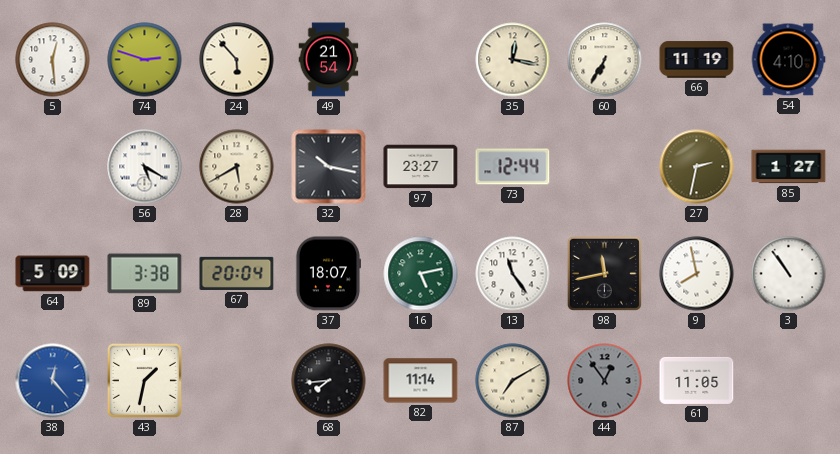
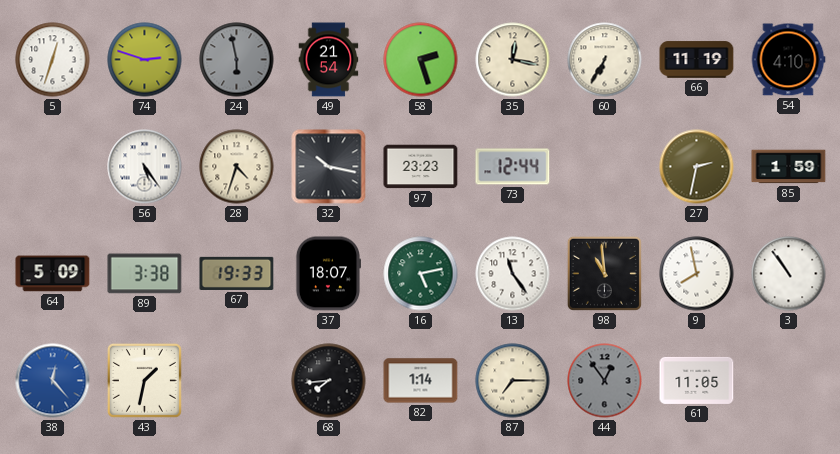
5: 12:29 -> 12:33 (53, 60)
24: 5:53 -> 5:58 (237, 60)
24 dial: cream -> grey (237, 60)
58: none -> 2:27 (421, 60)
56: 5:20 -> 5:24 (145, 167)
28: 5:40 -> 4:33 (237, 167)
97: 23:27 -> 23:23 (421, 167)
85: 1:27 -> 1:59 (789, 167)
67: 20:04 -> 19:33 (237, 273)
98: 11:43 -> 10:59 (604, 273)
82: 11:14 -> 1:14 (421, 381)
87: 7:10 -> 7:15 (513, 381)
